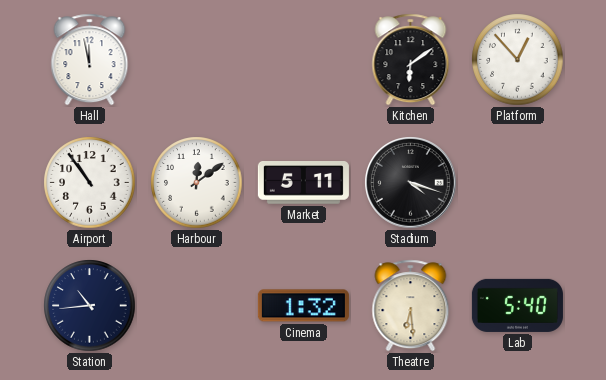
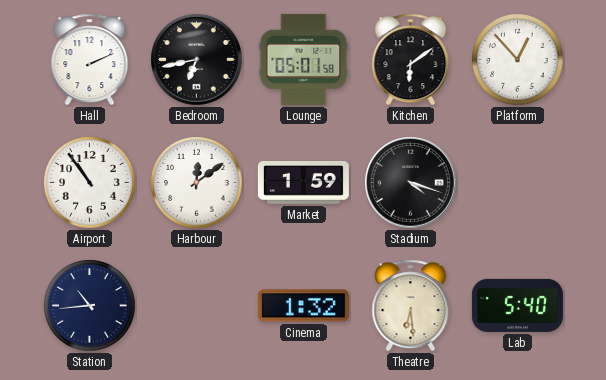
Hall: 11:58 -> 2:11 (90, 60)
Bedroom: none -> 6:43 (197, 60)
Lounge: none -> 05:01 (304, 59)
Market: 5:11 -> 1:59 (303, 183)
